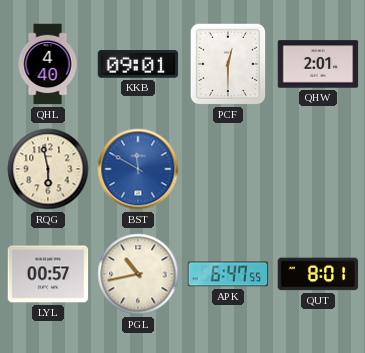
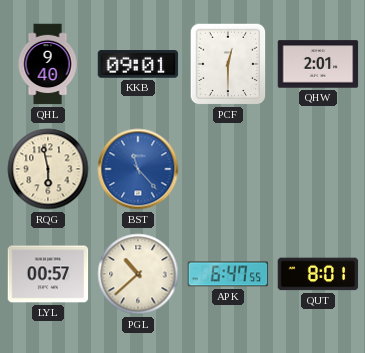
QHL: 4:40 -> 9:40 (48, 64)
BST: 11:50 -> 11:23 (138, 169)
PGL: 10:43 -> 10:38 (138, 274)
